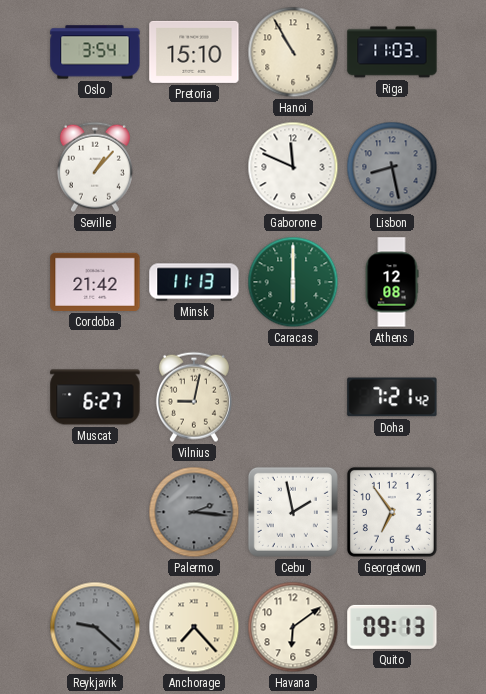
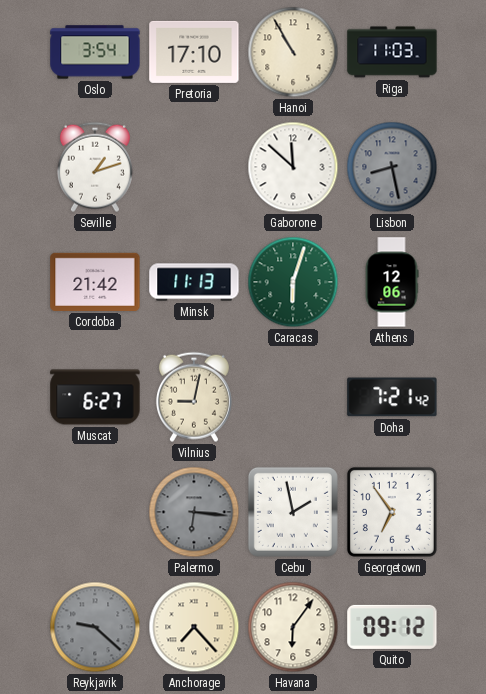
Pretoria: 15:10 -> 17:10 (194, 52)
Seville: 1:07 -> 1:12 (95, 167)
Gaborone: 11:49 -> 11:52 (293, 167)
Caracas: 6:00 -> 6:03 (293, 282)
Athens: 12:08 -> 12:06 (392, 282)
Palermo: 2:16 -> 6:16 (194, 512)
Havana: 6:09 -> 6:06 (293, 627)
Quito: 09:13 -> 09:12 (392, 627)
